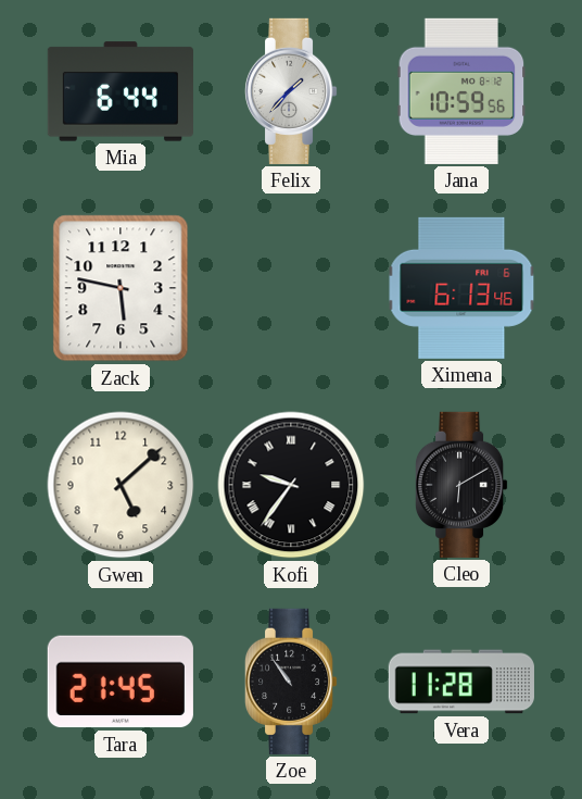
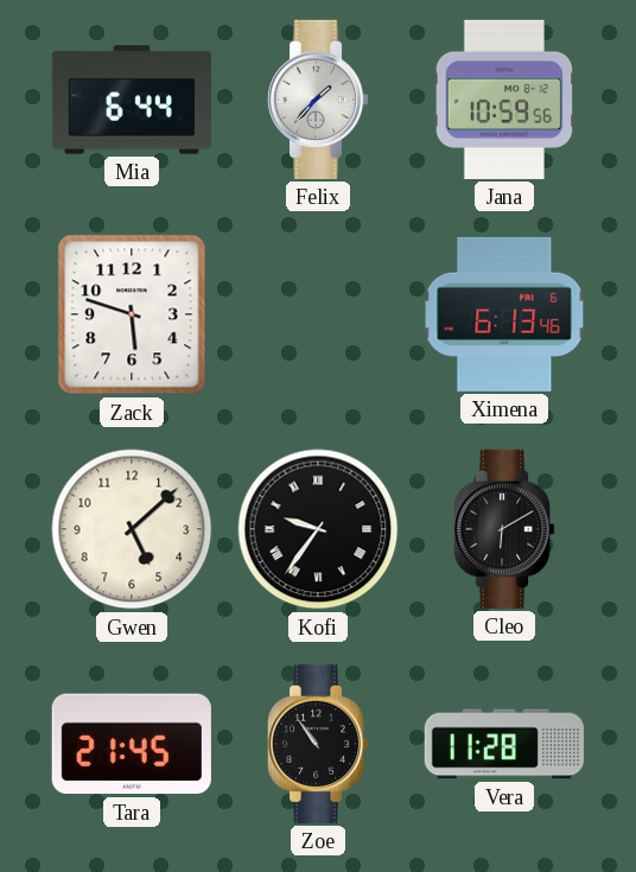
Zack: 5:47 -> 5:48 (132, 314)
